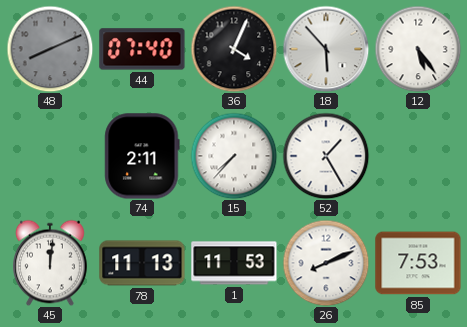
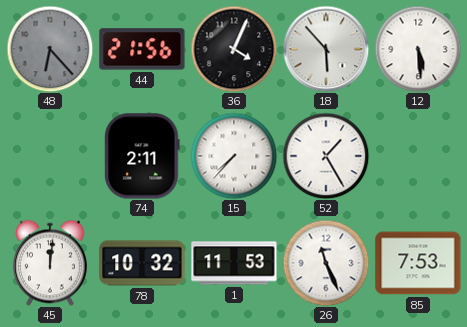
48: 8:11 -> 6:23 (50, 49)
44: 07:40 -> 21:56 (142, 49)
12: 5:24 -> 5:29 (418, 49)
78: 11:13 -> 10:32 (142, 263)
26: 8:11 -> 11:26 (326, 263)
